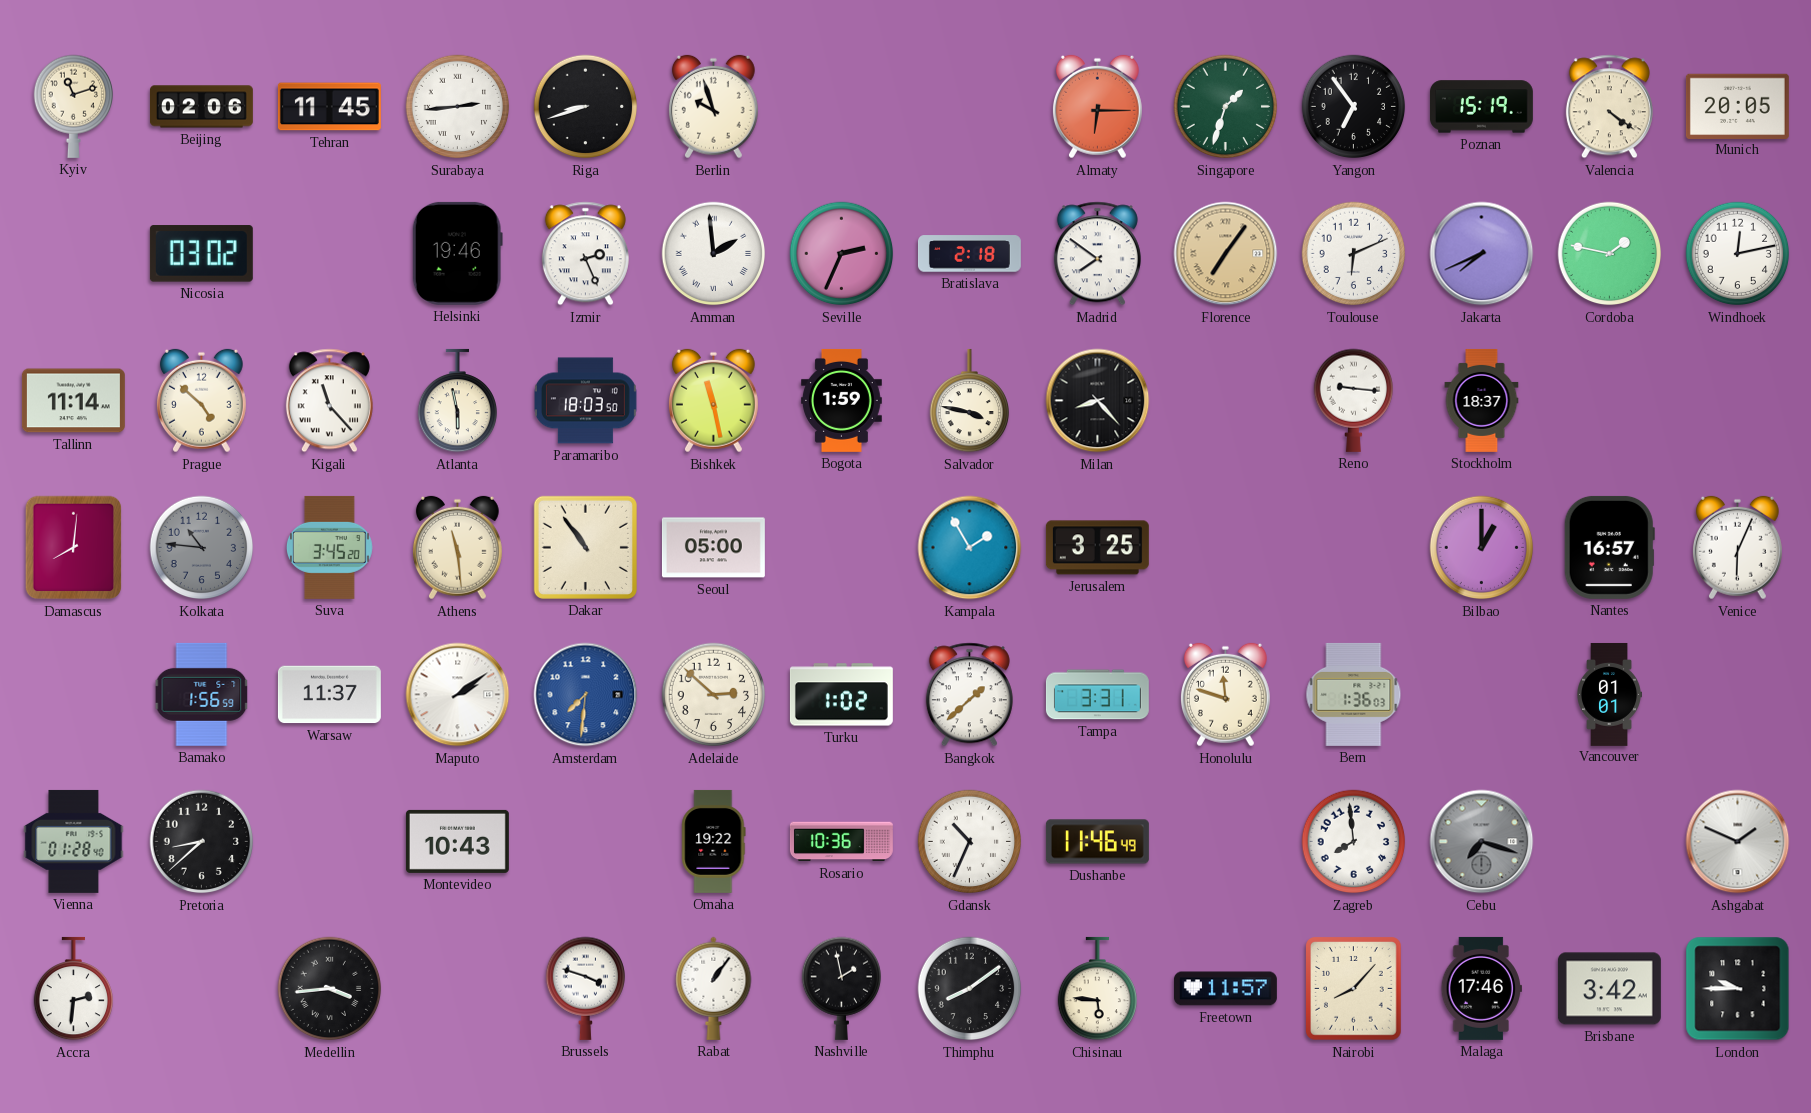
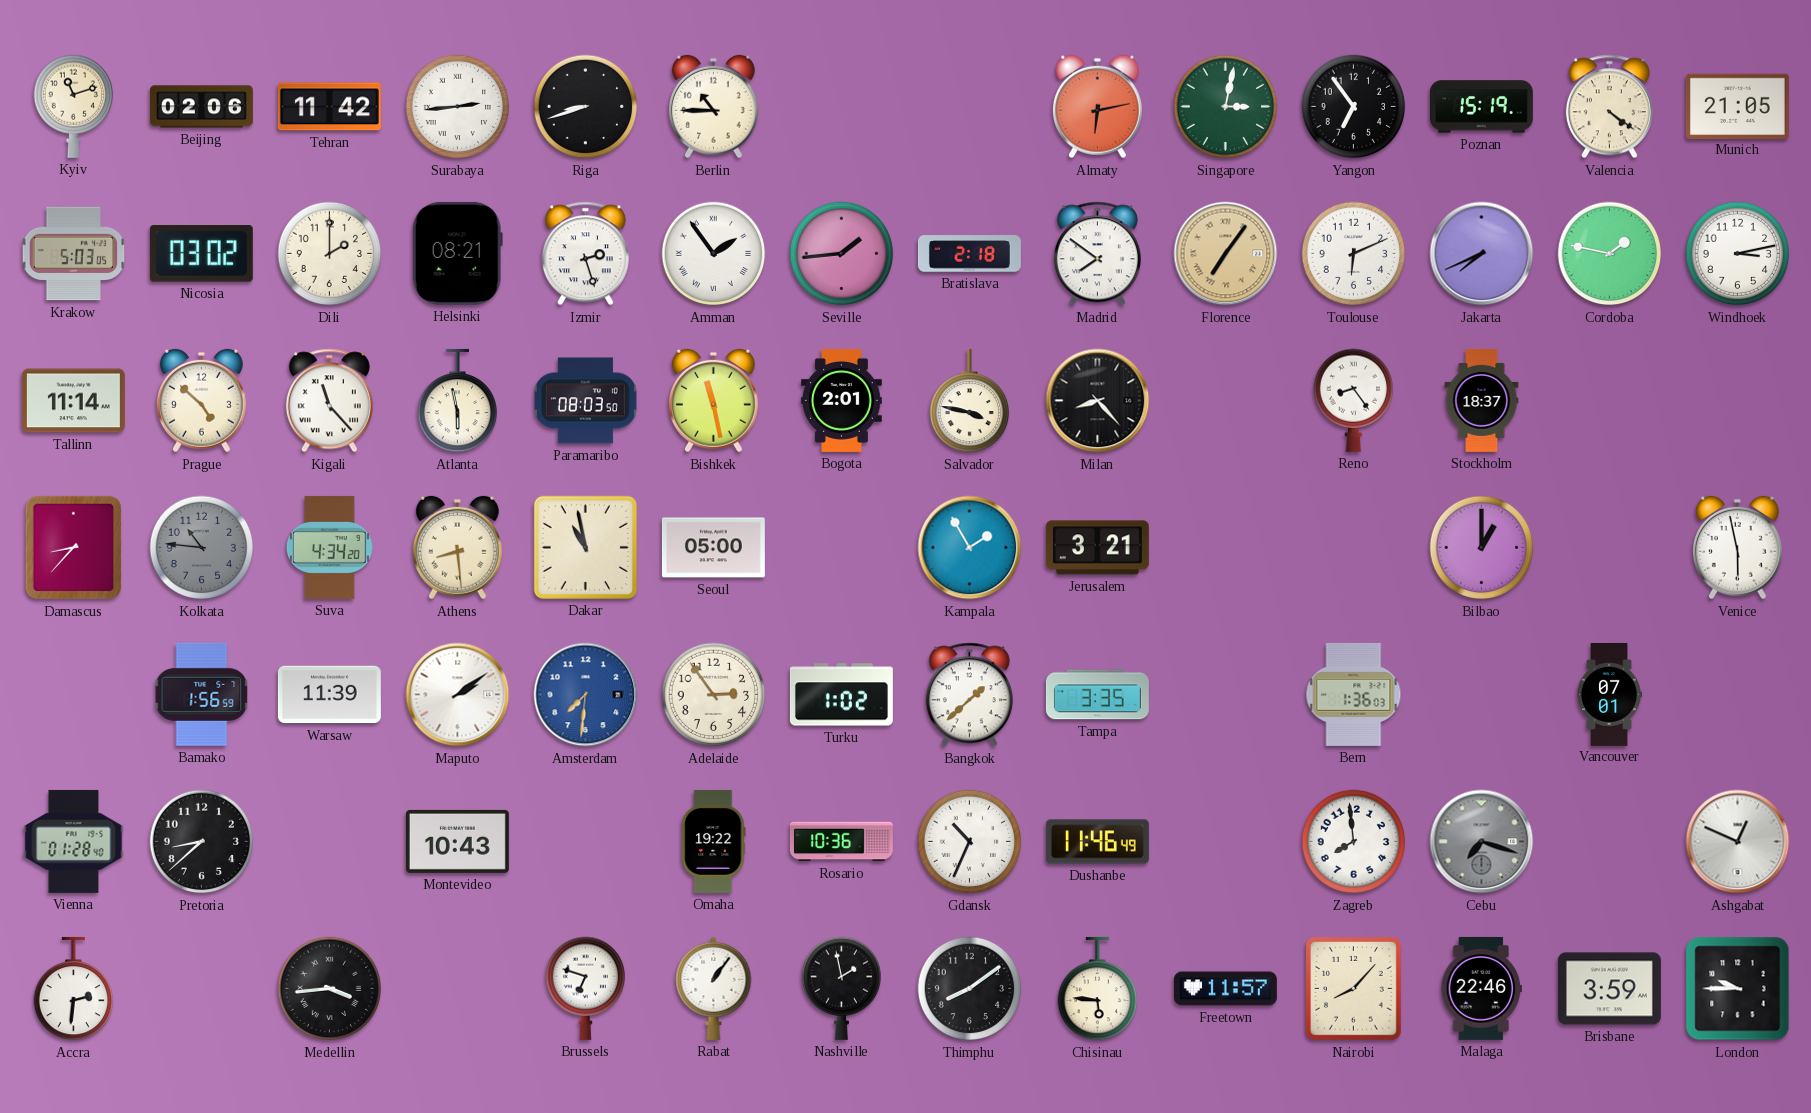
Tehran: 11:45 -> 11:42 (329, 107)
Berlin: 9:57 -> 10:45 (713, 107)
Almaty: 6:15 -> 6:13 (1097, 107)
Singapore: 1:33 -> 3:02 (1226, 107)
Munich: 20:05 -> 21:05 (1737, 106)
Krakow: none -> 5:03 (74, 254)
Dili: none -> 2:00 (330, 254)
Helsinki: 19:46 -> 08:21 (457, 253)
Izmir: 2:26 -> 2:27 (585, 254)
Amman: 1:59 -> 1:54 (714, 254)
Seville: 2:34 -> 1:44 (842, 254)
Windhoek: 12:13 -> 3:13 (1738, 254)
Paramaribo: 18:03 -> 08:03 (585, 401)
Bogota: 1:59 -> 2:01 (841, 400)
Reno: 9:16 -> 8:24 (1353, 400)
Damascus: 8:01 -> 8:37 (74, 548)
Suva: 3:45 -> 4:34 (330, 547)
Athens: 11:29 -> 8:29 (457, 548)
Dakar: 10:54 -> 10:58 (585, 547)
Jerusalem: 3:25 -> 3:21 (1097, 548)
Nantes: 16:57 -> none (1609, 547)
Venice: 6:04 -> 5:58 (1737, 548)
Warsaw: 11:37 -> 11:39 (329, 695)
Adelaide: 2:52 -> 2:54 (714, 695)
Tampa: 3:31 -> 3:35 (1097, 695)
Honolulu: 11:48 -> none (1225, 695)
Vancouver: 01:01 -> 07:01 (1609, 694)
Ashgabat: 1:49 -> 12:49 (1738, 842)
Brussels: 3:48 -> 6:48 (585, 988)
Malaga: 17:46 -> 22:46 (1481, 988)
Brisbane: 3:42 -> 3:59 (1609, 989)
